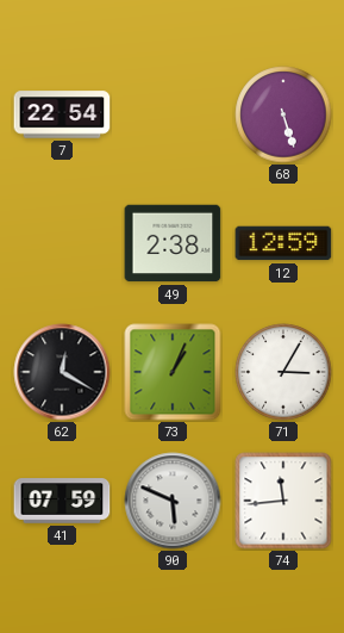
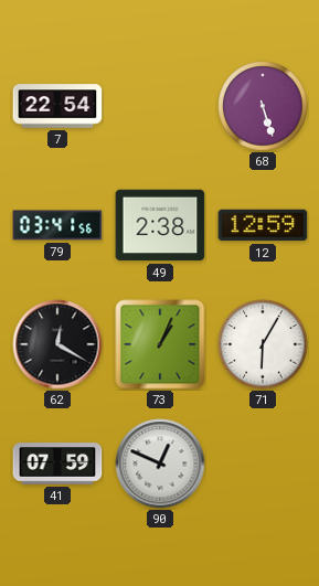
79: none -> 03:41 (57, 225)
71: 3:05 -> 6:05 (263, 344)
90: 5:49 -> 12:49 (160, 464)
74: 11:44 -> none (283, 501)
